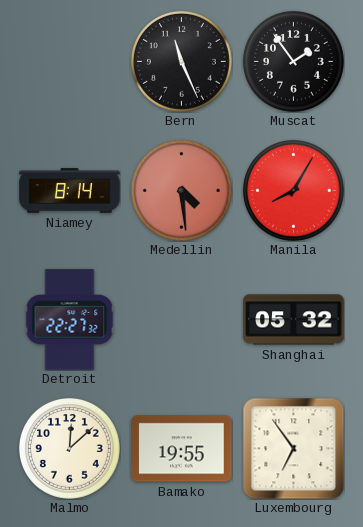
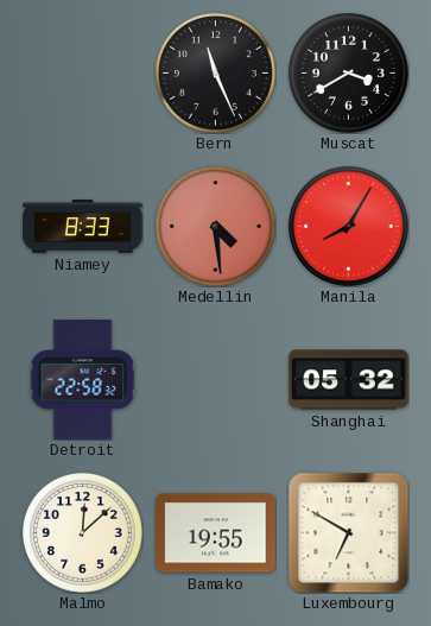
Muscat: 1:54 -> 3:40 (348, 72)
Niamey: 8:14 -> 8:33 (83, 227)
Detroit: 22:27 -> 22:58 (83, 380)
Luxembourg: 6:54 -> 6:50 (348, 532)
